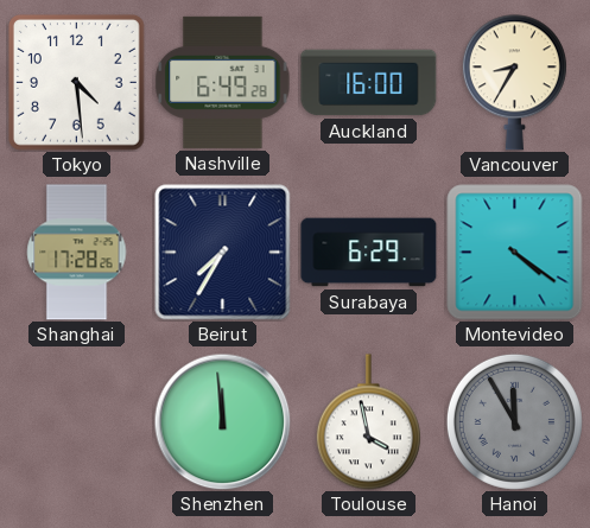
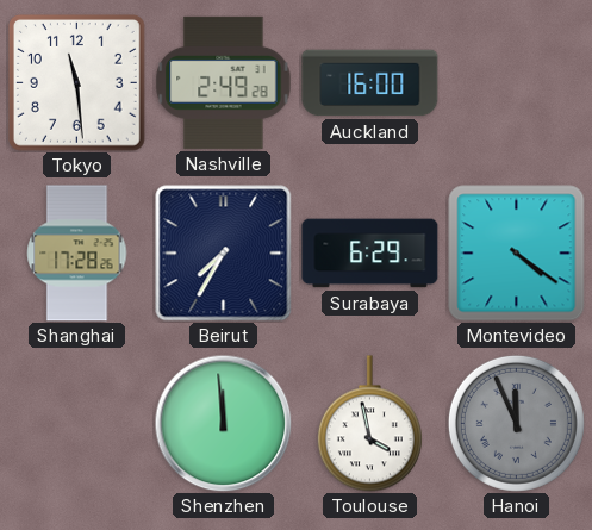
Tokyo: 4:29 -> 11:29 (77, 83)
Nashville: 6:49 -> 2:49 (224, 82)
Vancouver: 8:35 -> none (514, 83)
Hanoi: 11:55 -> 11:56 (516, 423)
